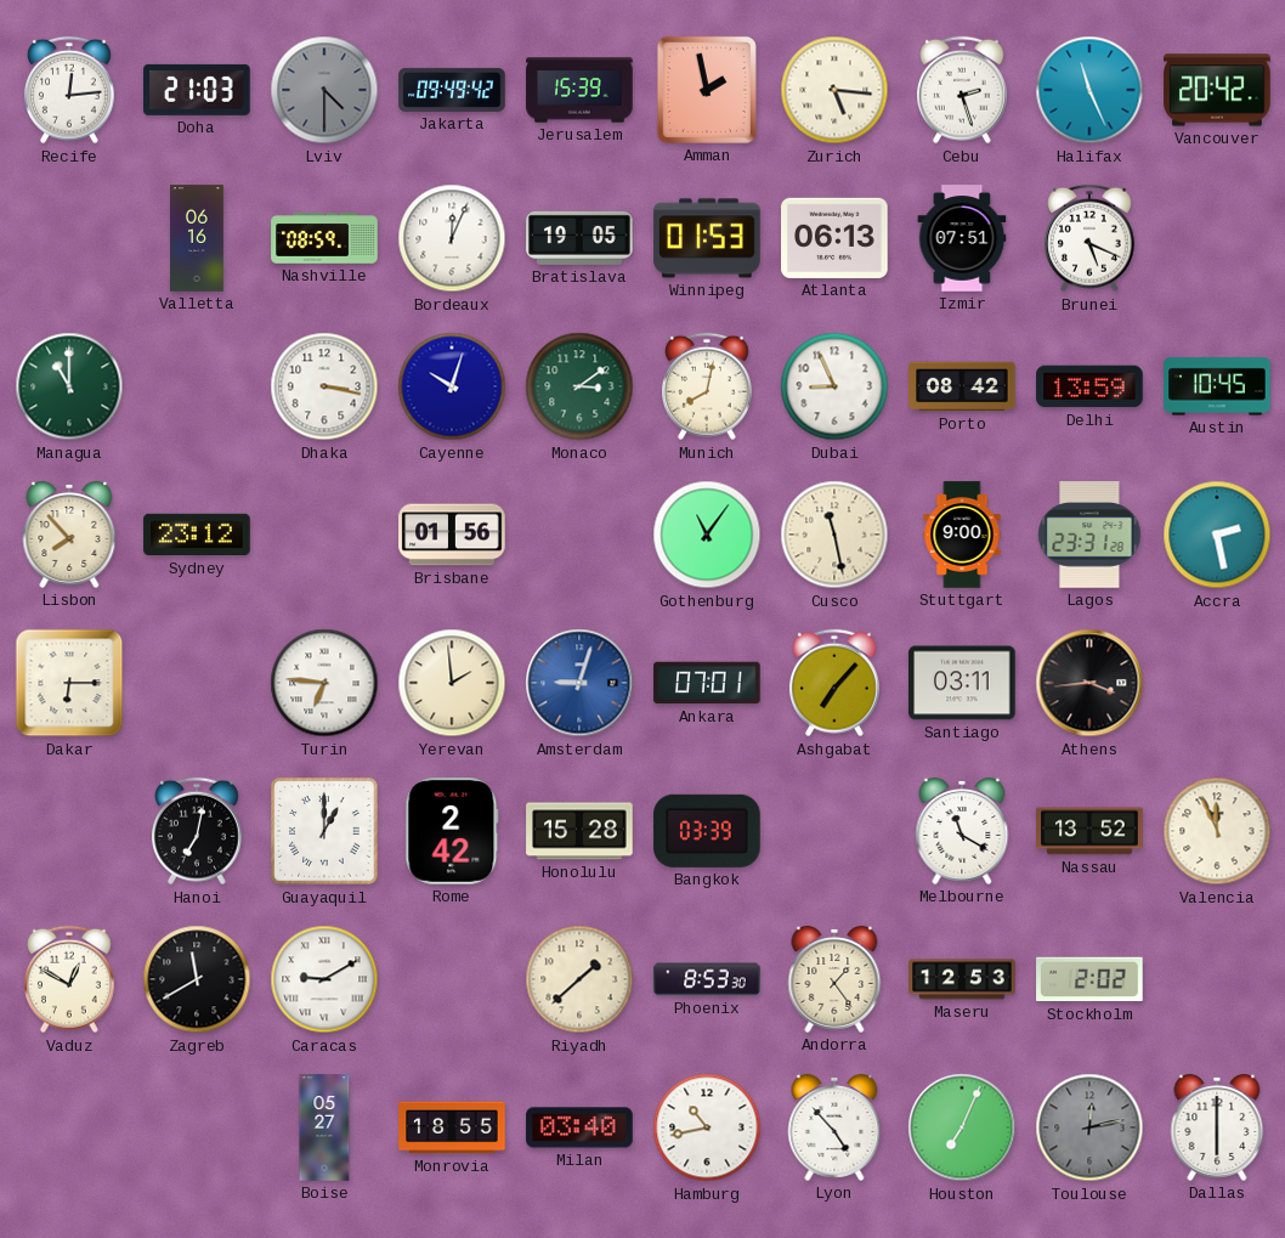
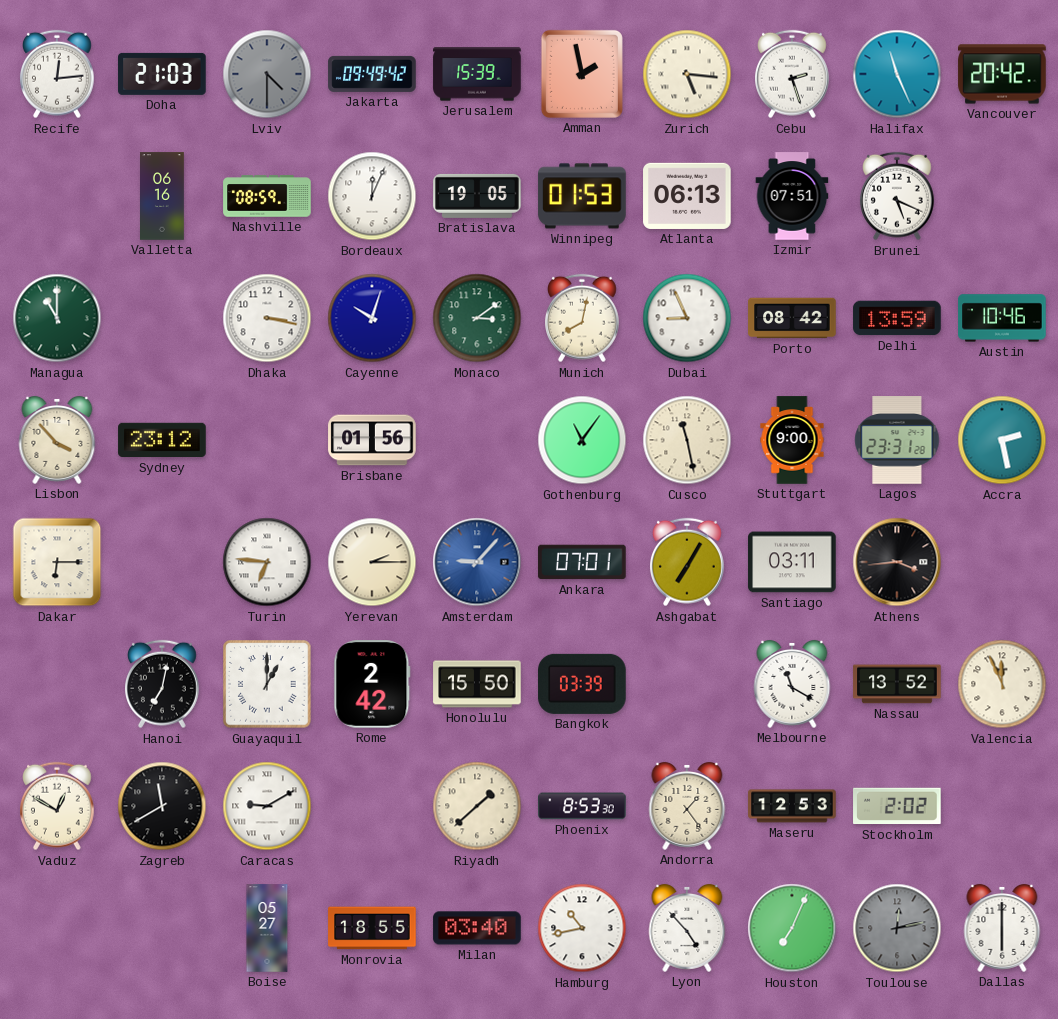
Austin: 10:45 -> 10:46 (1002, 318)
Lisbon: 7:53 -> 3:53 (57, 440)
Yerevan: 1:59 -> 2:15 (372, 562)
Amsterdam: 9:03 -> 9:07 (477, 562)
Ashgabat: 7:07 -> 7:05 (688, 562)
Honolulu: 15:28 -> 15:50 (477, 684)
